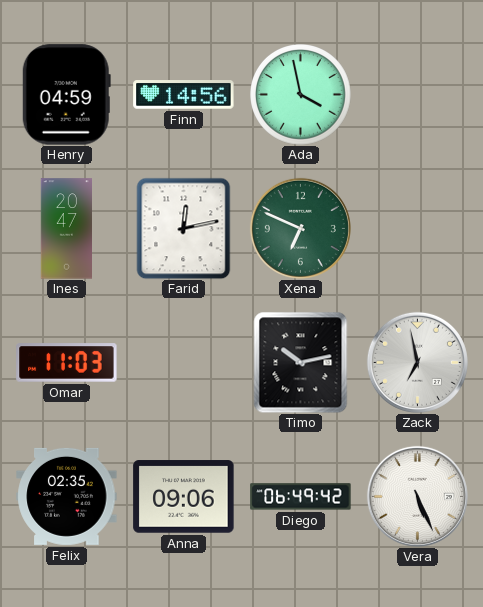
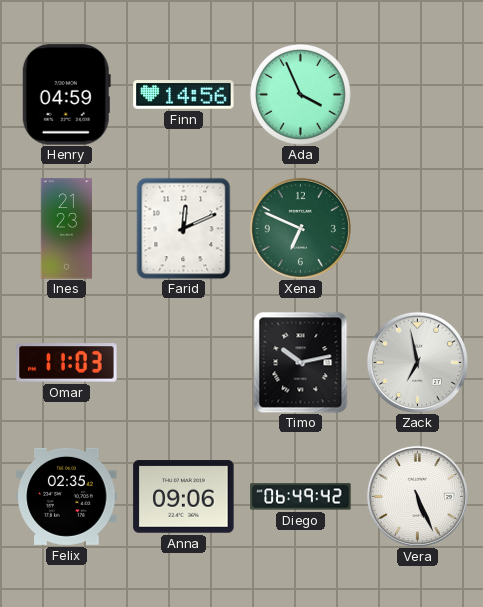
Ada: 3:58 -> 3:56 (301, 95)
Ines: 20:47 -> 21:23 (67, 229)
Farid: 12:13 -> 12:11 (184, 228)
